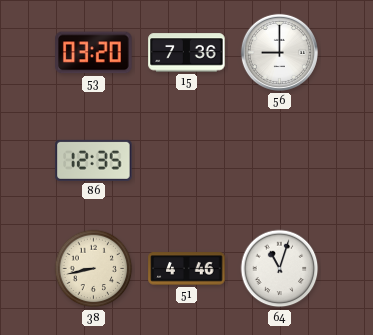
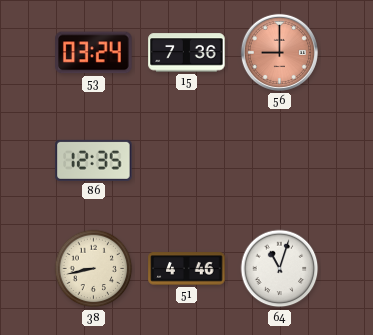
53: 03:20 -> 03:24 (94, 53)
56 dial: white -> salmon (279, 52)
